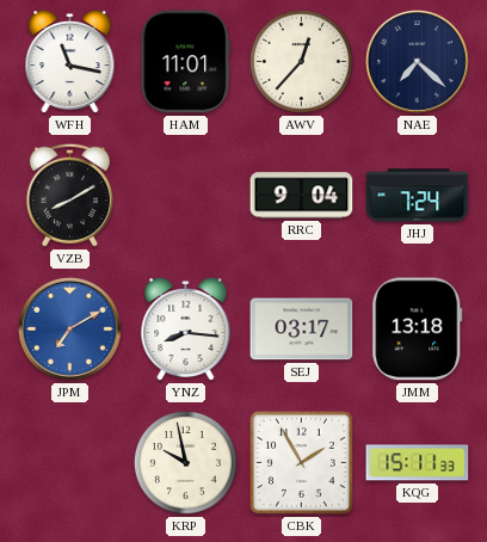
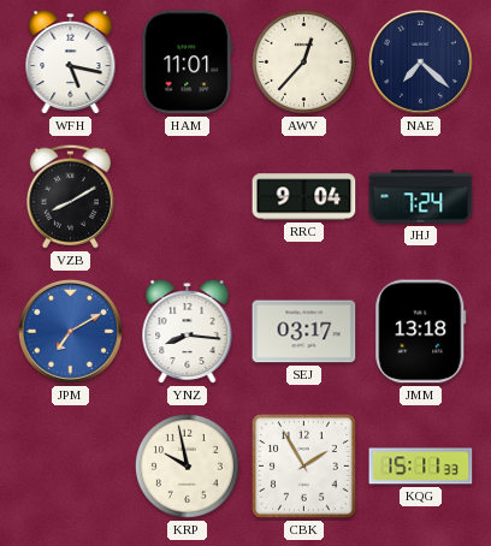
WFH: 11:17 -> 5:17 (71, 63)
